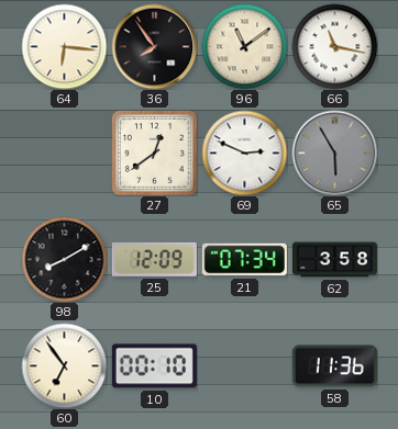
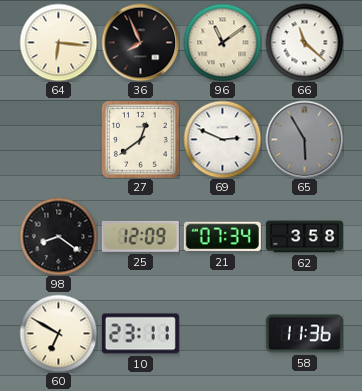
36: 7:54 -> 7:56 (140, 42)
66: 11:17 -> 11:22 (304, 42)
98: 8:10 -> 8:21 (58, 236)
60: 6:54 -> 6:50 (58, 333)
10: 00:10 -> 23:11 (140, 334)
